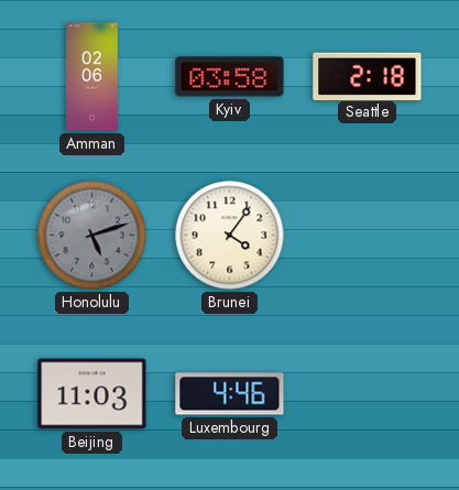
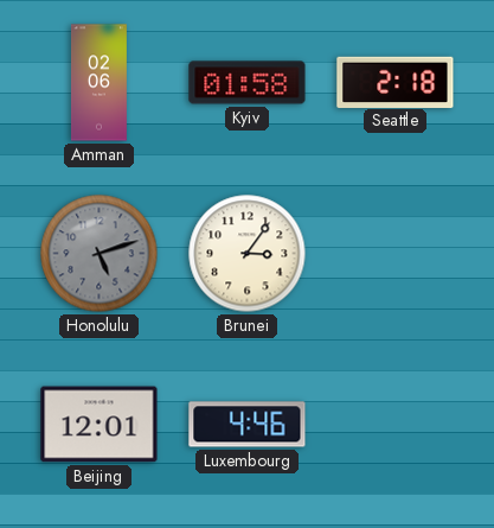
Kyiv: 03:58 -> 01:58 (248, 83)
Brunei: 4:06 -> 3:06 (248, 254)
Beijing: 11:03 -> 12:01 (100, 425)
